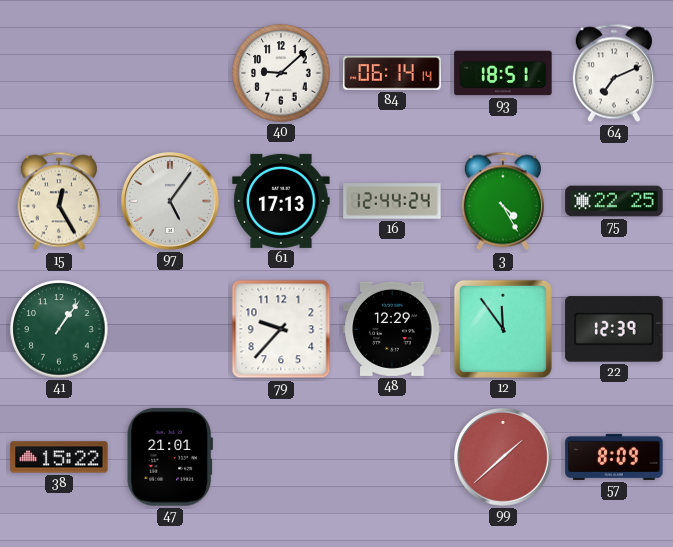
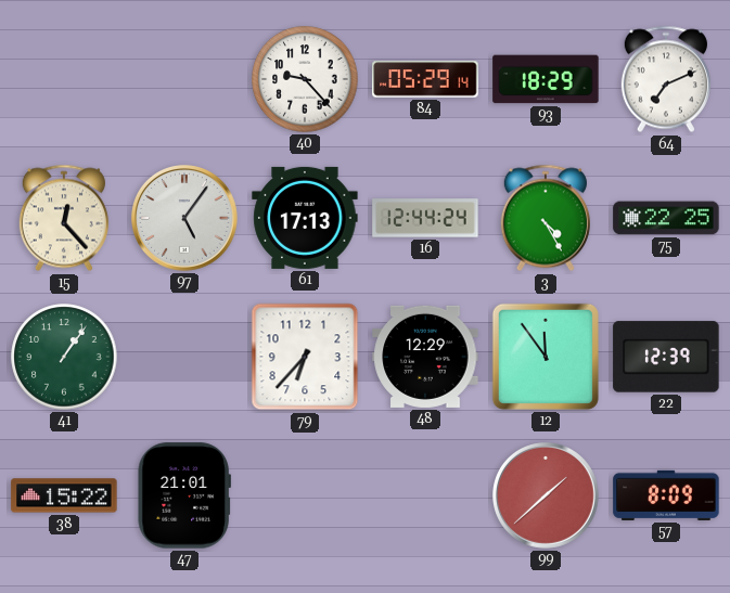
40: 9:08 -> 9:23 (305, 79)
84: 06:14 -> 05:29 (425, 79)
93: 18:51 -> 18:29 (546, 79)
15: 12:25 -> 12:23 (64, 218)
79: 9:37 -> 6:37 (305, 357)
